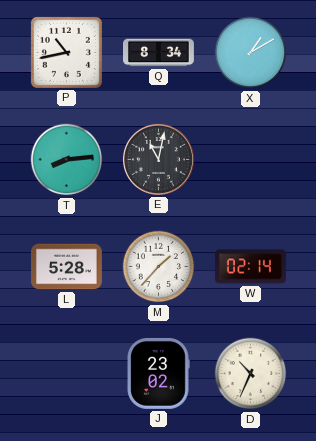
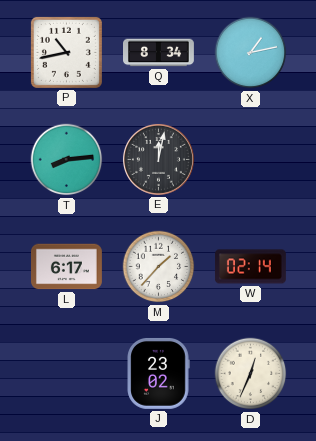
X: 1:10 -> 1:13 (251, 53)
E: 11:02 -> 12:02 (158, 159)
L: 5:28 -> 6:17 (67, 267)
D: 10:34 -> 12:34 (251, 374)
